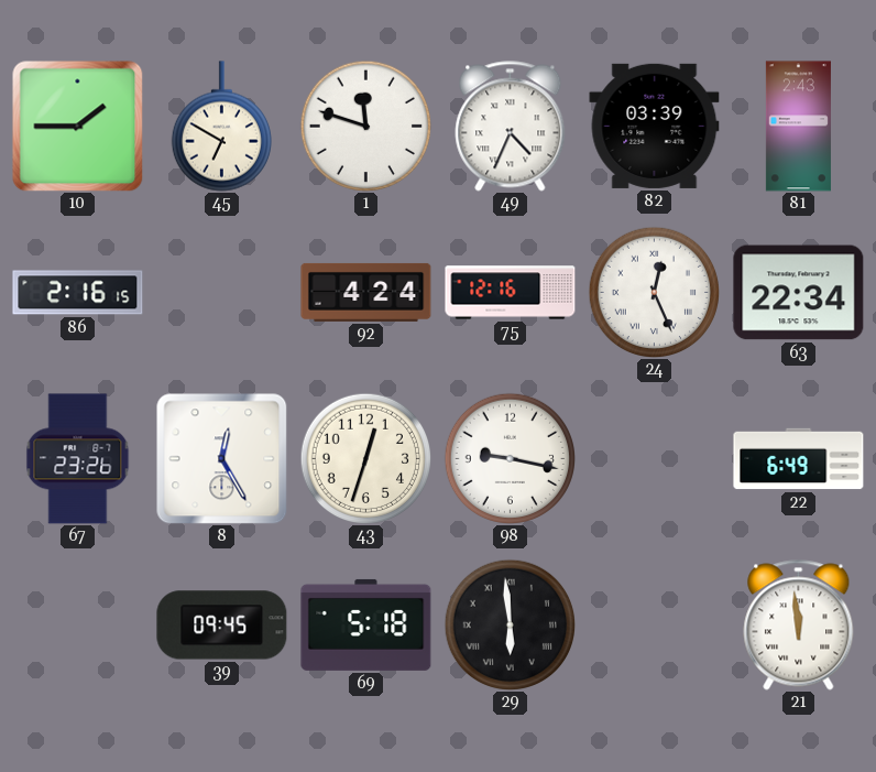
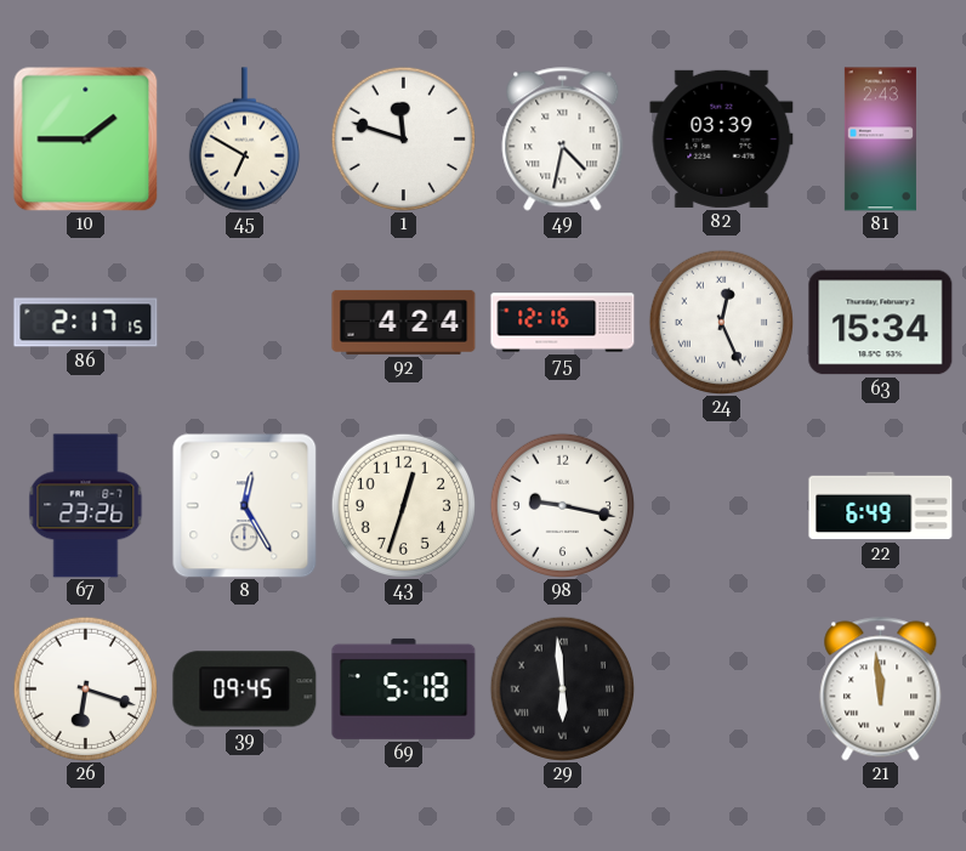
49: 4:34 -> 4:32 (563, 140)
86: 2:16 -> 2:17 (86, 323)
63: 22:34 -> 15:34 (881, 323)
26: none -> 6:18 (85, 688)
